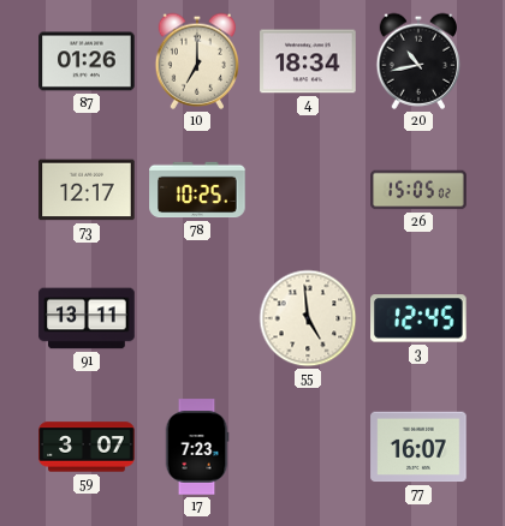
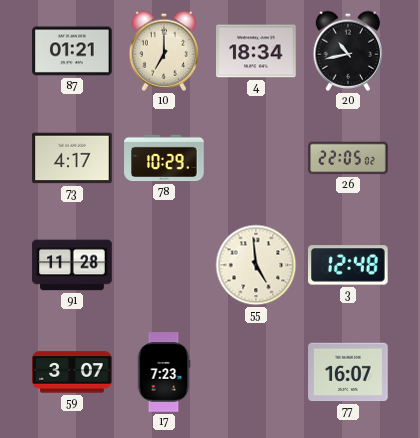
87: 01:26 -> 01:21 (72, 51)
73: 12:17 -> 4:17 (72, 158)
78: 10:25 -> 10:29 (164, 158)
26: 15:05 -> 22:05 (348, 158)
91: 13:11 -> 11:28 (72, 265)
3: 12:45 -> 12:48 (349, 265)
